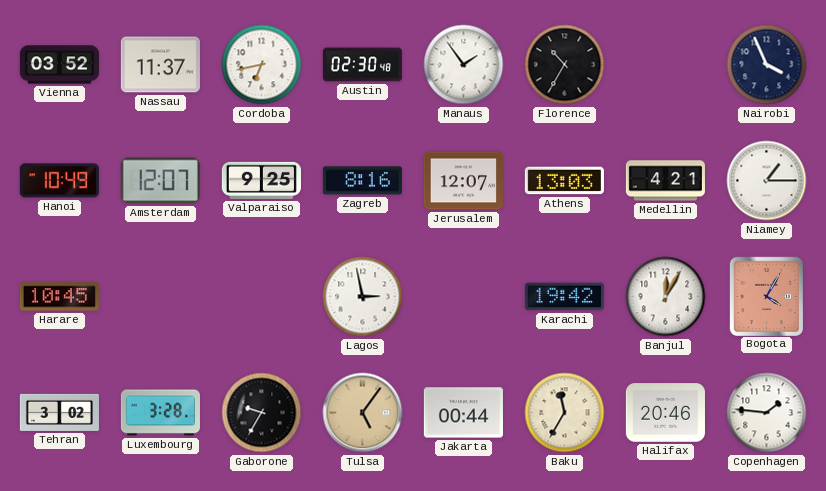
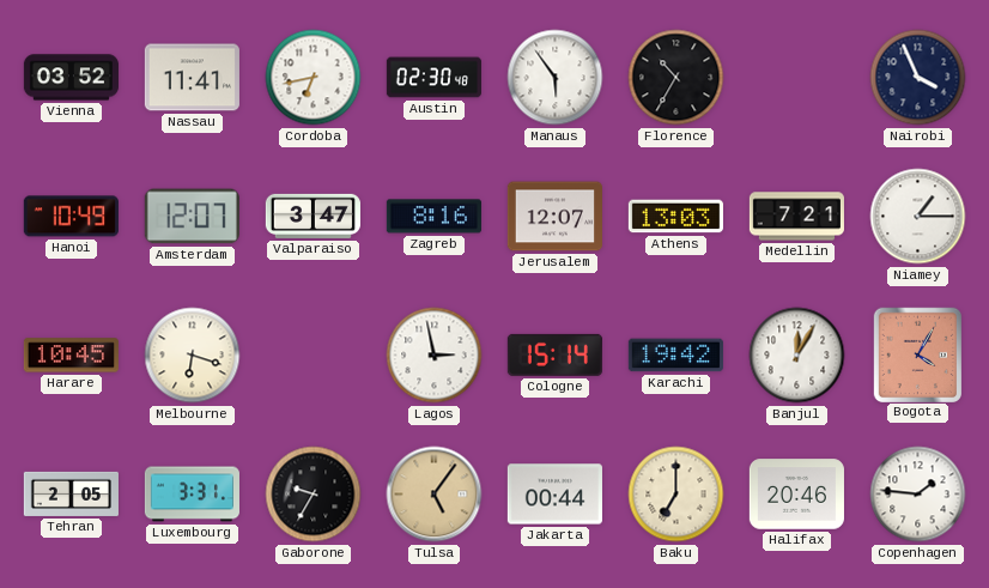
Nassau: 11:37 -> 11:41 (192, 78)
Manaus: 1:54 -> 5:54 (556, 78)
Valparaiso: 9:25 -> 3:47 (313, 216)
Medellin: 4:21 -> 7:21 (796, 217)
Melbourne: none -> 6:18 (193, 356)
Cologne: none -> 15:14 (554, 354)
Tehran: 3:02 -> 2:05 (71, 493)
Luxembourg: 3:28 -> 3:31 (192, 495)
Baku: 11:35 -> 7:00 (676, 495)
